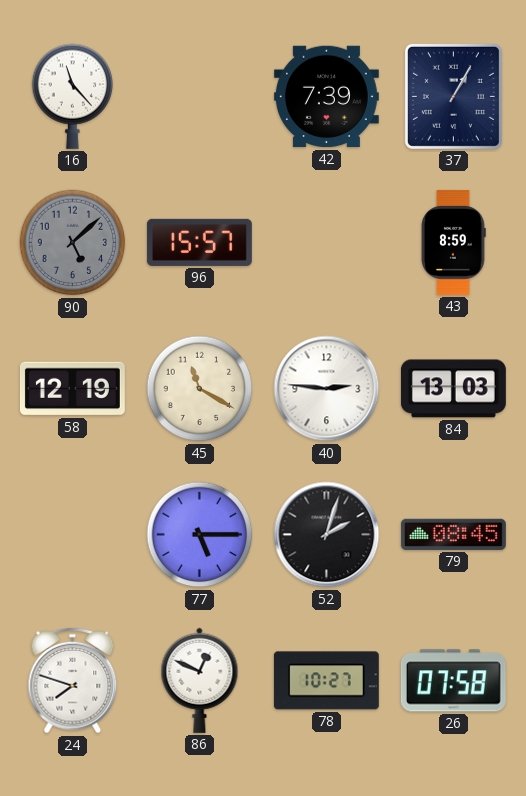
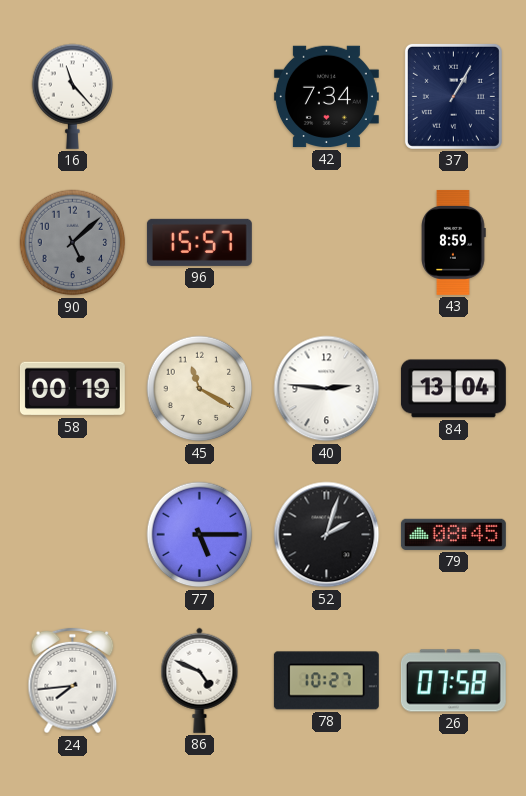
42: 7:39 -> 7:34 (326, 97)
58: 12:19 -> 00:19 (72, 389)
84: 13:03 -> 13:04 (453, 389)
24: 7:48 -> 7:44 (73, 681)
86: 12:49 -> 4:49 (200, 680)
